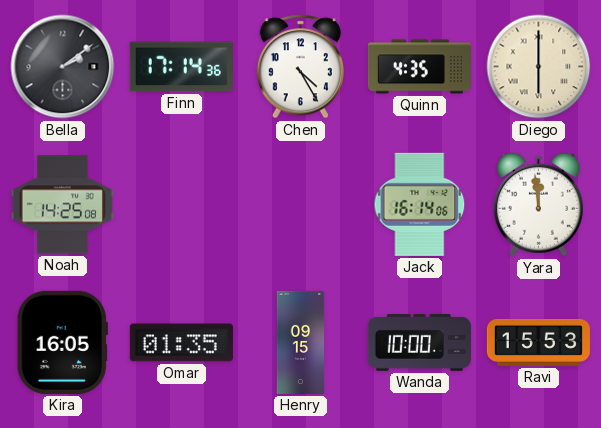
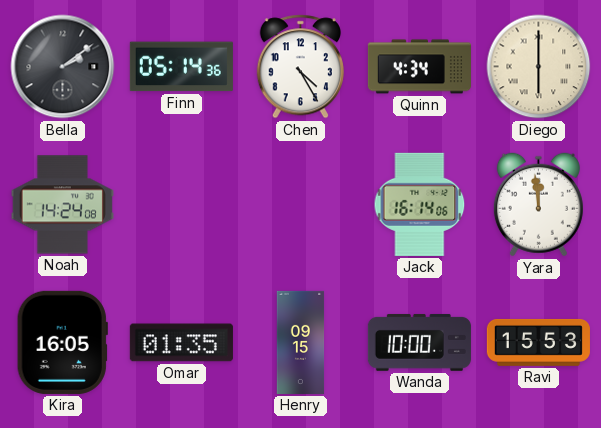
Finn: 17:14 -> 05:14 (181, 67)
Quinn: 4:35 -> 4:34 (419, 67)
Noah: 14:25 -> 14:24 (62, 205)
